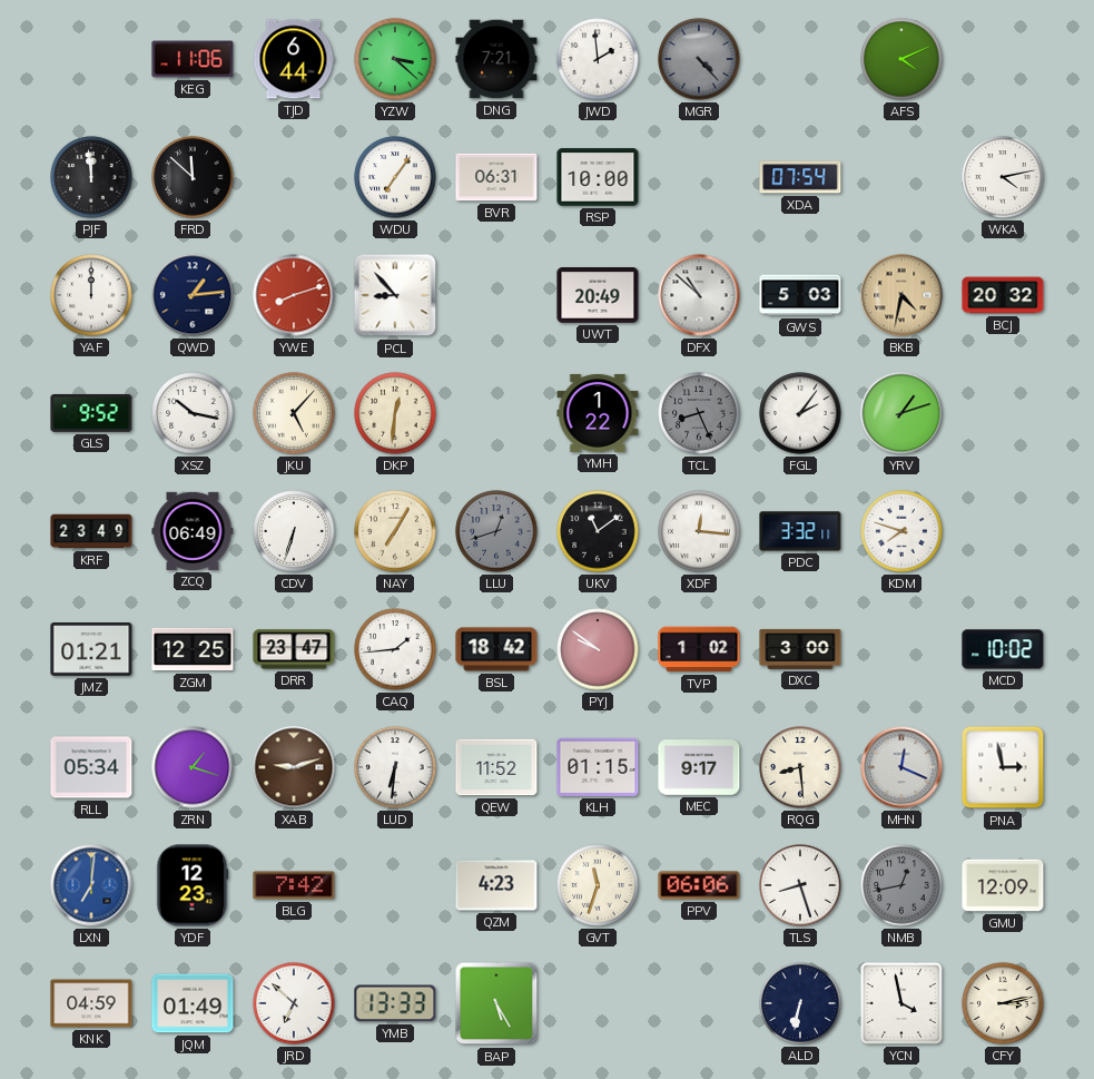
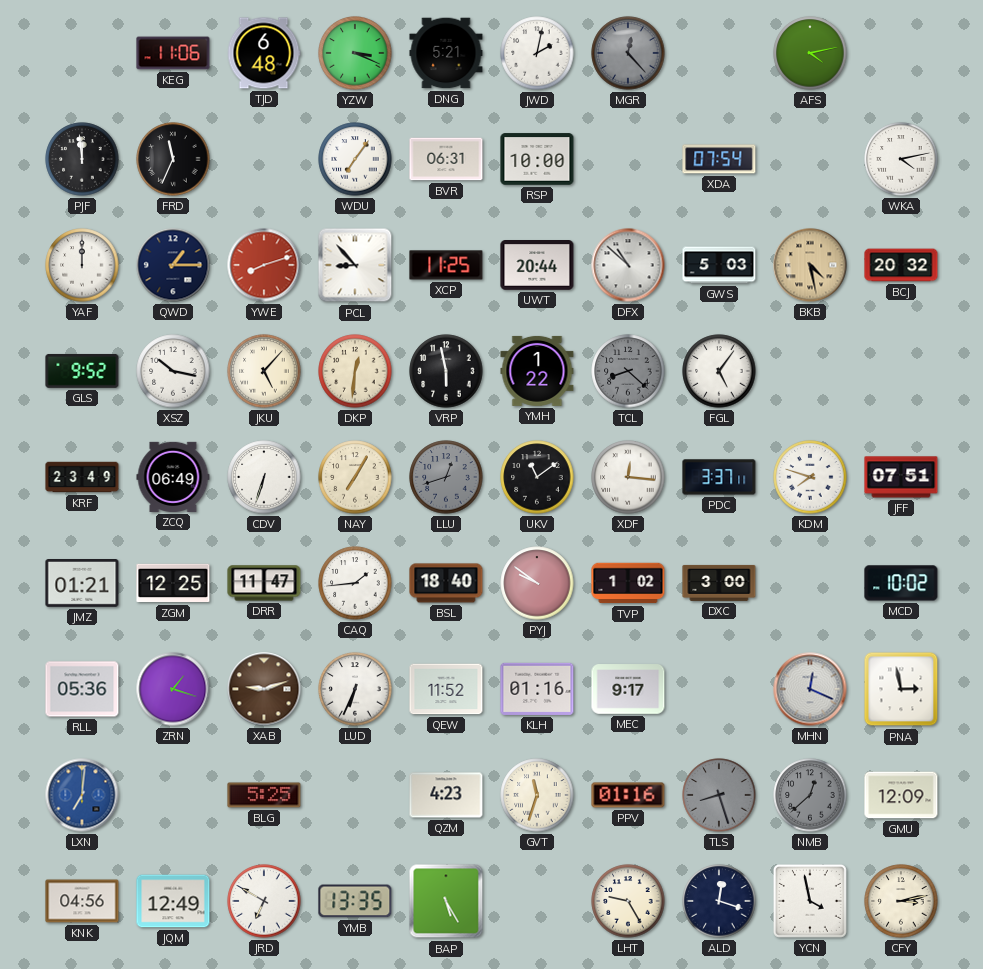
TJD: 6:44 -> 6:48 (264, 53)
YZW: 3:22 -> 3:19 (355, 53)
DNG: 7:21 -> 5:21 (446, 53)
JWD: 1:59 -> 2:02 (537, 53)
MGR: 4:23 -> 12:23 (628, 53)
AFS: 4:11 -> 4:13 (810, 53)
FRD: 11:52 -> 11:34 (173, 159)
QWD: 1:14 -> 1:15 (173, 265)
XCP: none -> 11:25 (446, 265)
UWT: 20:49 -> 20:44 (537, 266)
BKB: 4:32 -> 4:28 (810, 265)
VRP: none -> 5:58 (446, 371)
TCL: 8:26 -> 8:22 (628, 371)
FGL: 2:06 -> 5:06 (719, 371)
YRV: 1:12 -> none (901, 413)
PDC: 3:32 -> 3:37 (719, 477)
JFF: none -> 07:51 (901, 477)
DRR: 23:47 -> 11:47 (264, 583)
BSL: 18:42 -> 18:40 (446, 583)
RLL: 05:34 -> 05:36 (82, 689)
LUD: 6:31 -> 6:34 (355, 689)
KLH: 01:15 -> 01:16 (537, 689)
RQG: 8:29 -> none (800, 767)
YDF: 12:23 -> none (193, 885)
BLG: 7:42 -> 5:25 (264, 795)
PPV: 06:06 -> 01:16 (628, 795)
TLS dial: white -> grey (719, 795)
NMB: 12:43 -> 12:38 (810, 795)
KNK: 04:59 -> 04:56 (82, 901)
JQM: 01:49 -> 12:49 (173, 901)
JRD: 6:52 -> 6:50 (264, 901)
YMB: 13:33 -> 13:35 (355, 901)
LHT: none -> 9:25 (628, 901)
ALD: 6:32 -> 12:18 (719, 901)
